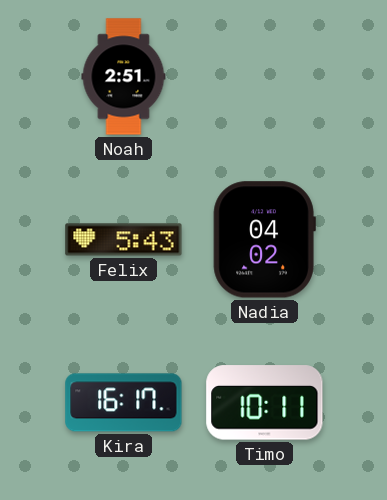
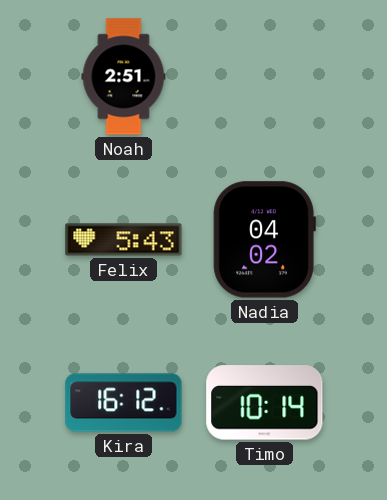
Kira: 16:17 -> 16:12 (124, 403)
Timo: 10:11 -> 10:14 (265, 403)
